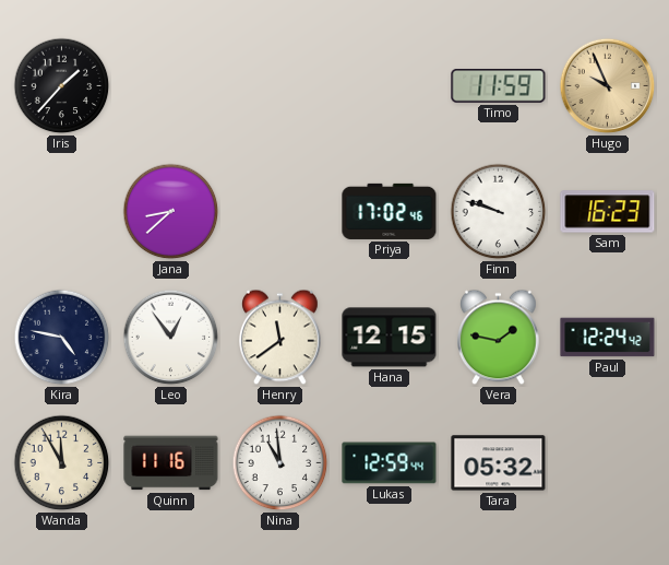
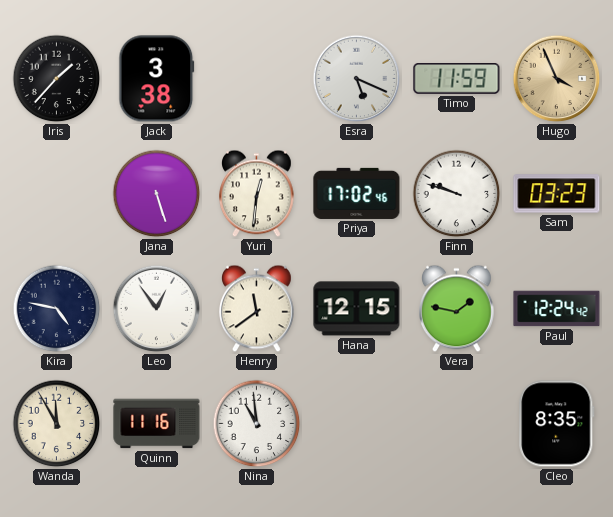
Jack: none -> 3:38 (157, 79)
Esra: none -> 5:19 (357, 79)
Hugo: 9:56 -> 3:56 (557, 79)
Jana: 8:38 -> 5:27 (157, 194)
Yuri: none -> 12:31 (257, 194)
Sam: 16:23 -> 03:23 (557, 194)
Lukas: 12:59 -> none (390, 463)
Tara: 05:32 -> none (499, 463)
Cleo: none -> 8:35 (557, 424)
